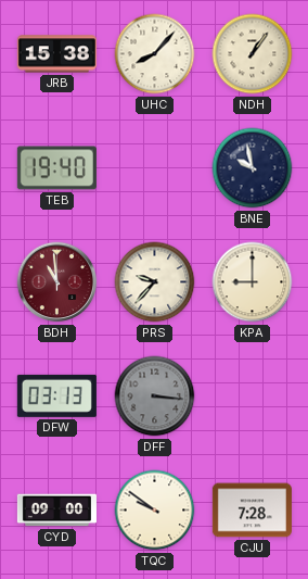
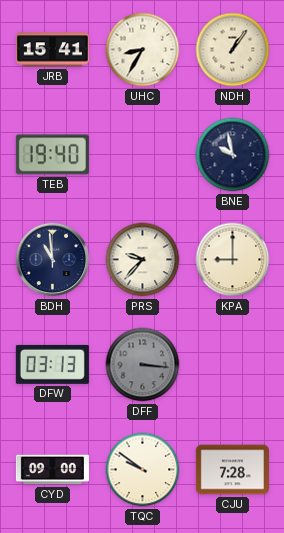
JRB: 15:38 -> 15:41 (52, 50)
UHC: 8:07 -> 8:35 (143, 50)
BDH dial: burgundy -> navy (53, 260)
